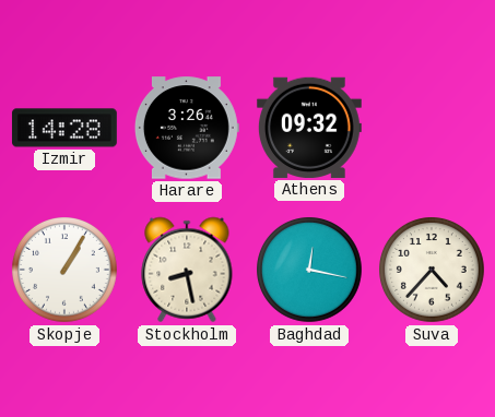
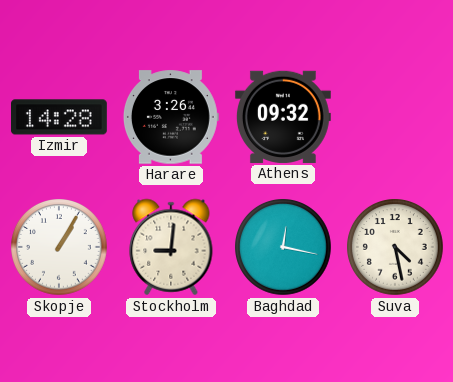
Stockholm: 8:28 -> 9:01 (171, 247)
Suva: 4:37 -> 4:28 (396, 248)
